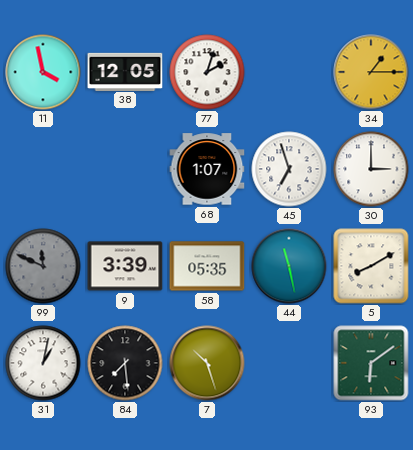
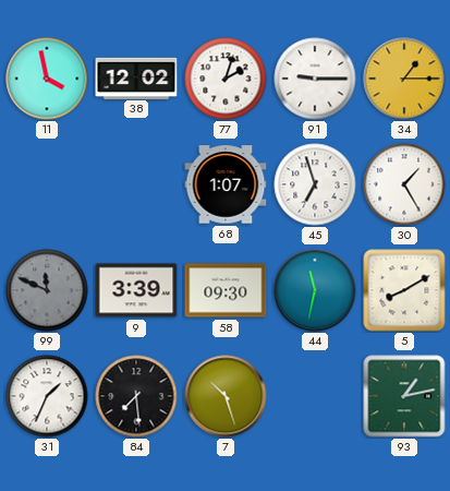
38: 12:05 -> 12:02 (136, 77)
91: none -> 9:15 (315, 79)
30: 3:00 -> 1:25 (404, 184)
58: 05:35 -> 09:30 (226, 290)
44: 11:28 -> 11:32 (315, 290)
31: 1:02 -> 1:34 (47, 396)
93: 6:09 -> 1:13 (404, 396)
